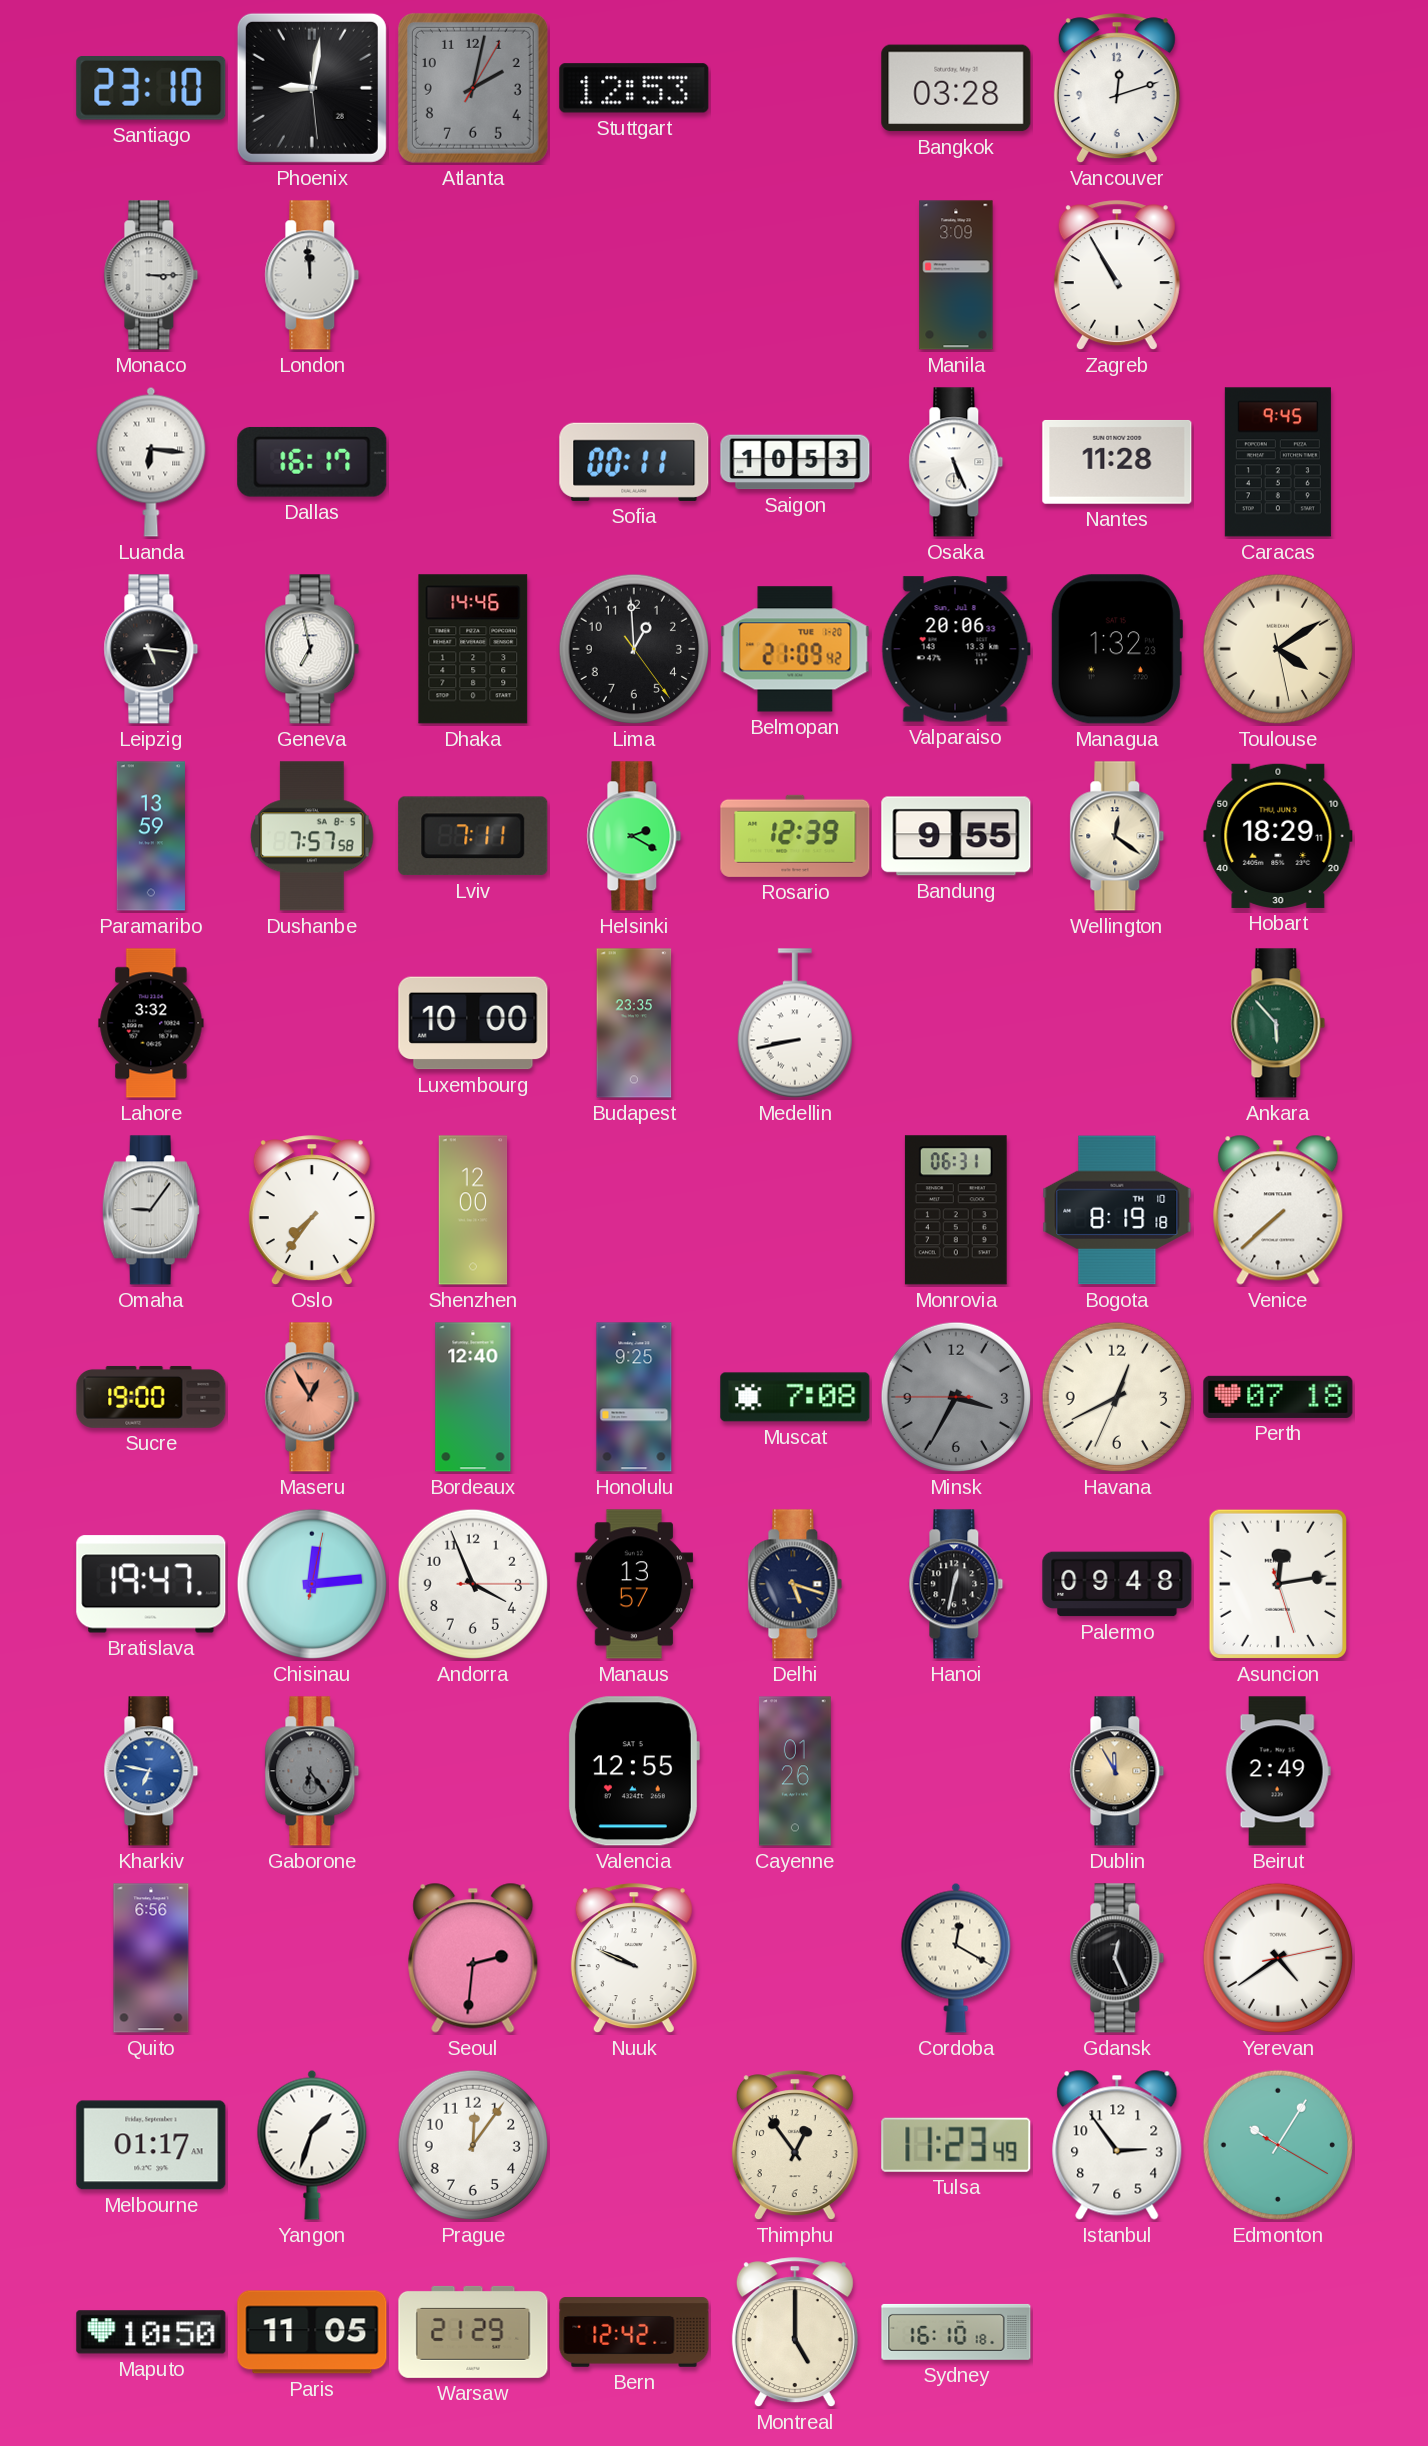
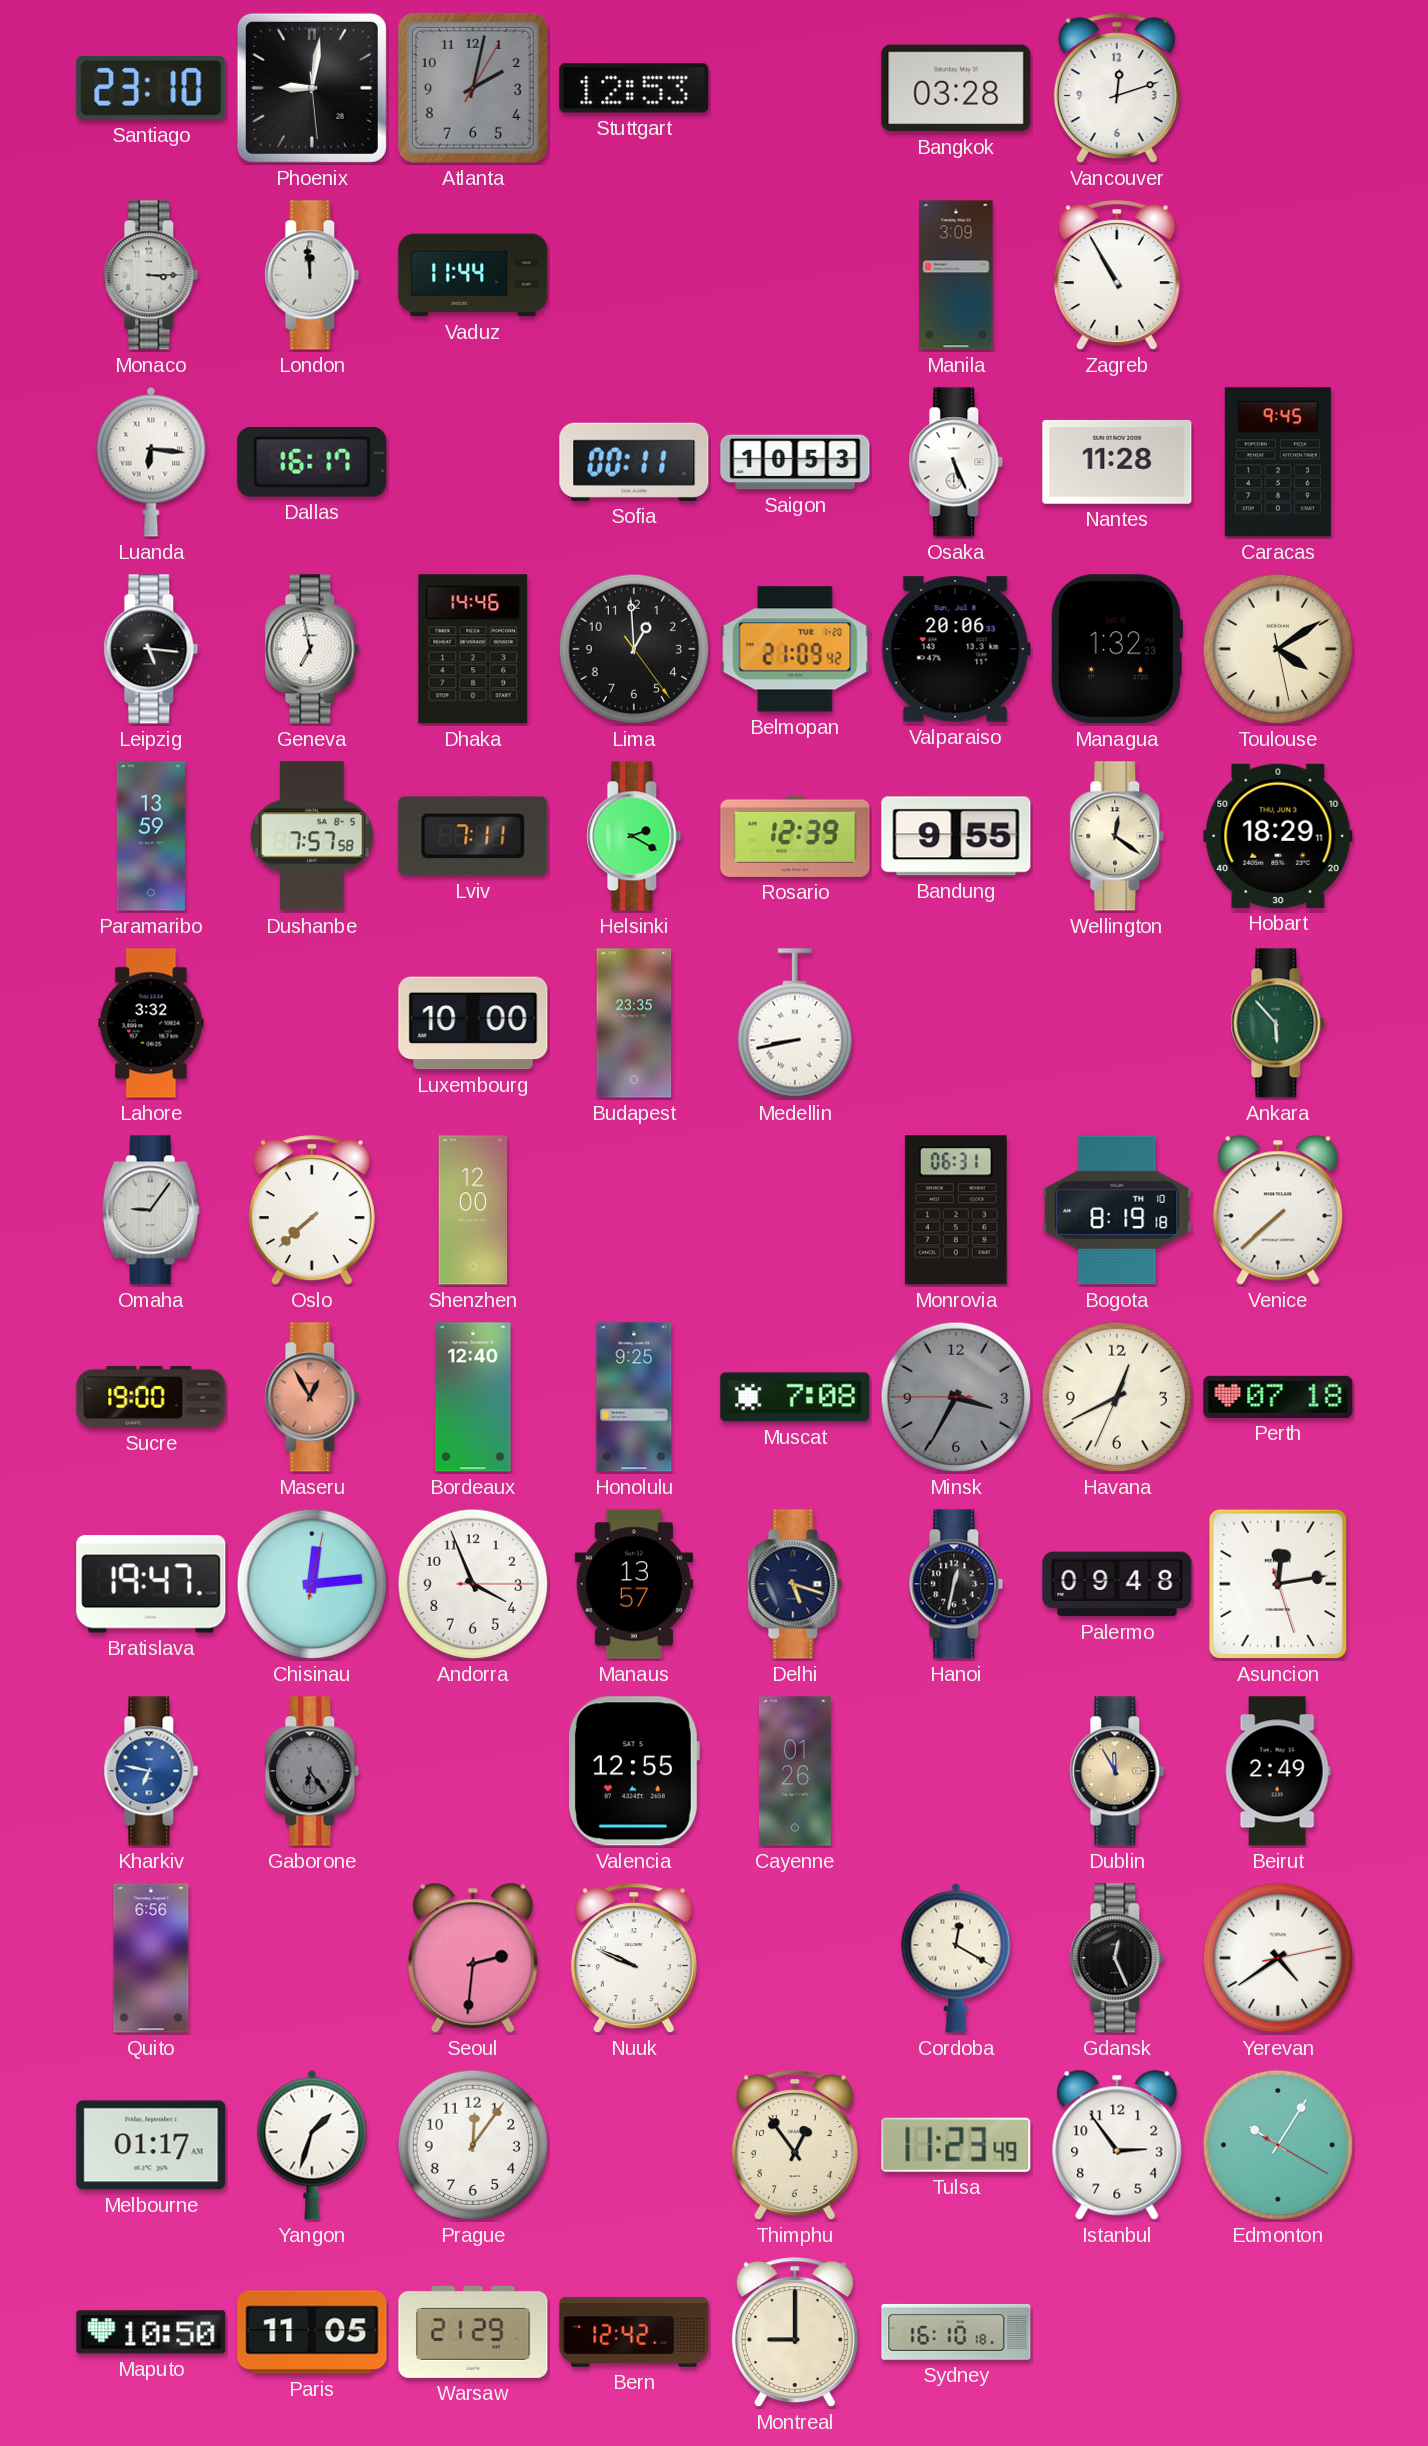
Vaduz: none -> 11:44 (473, 275)
Oslo: 7:36 -> 7:38 (312, 1211)
Montreal: 5:00 -> 9:00 (795, 2333)
